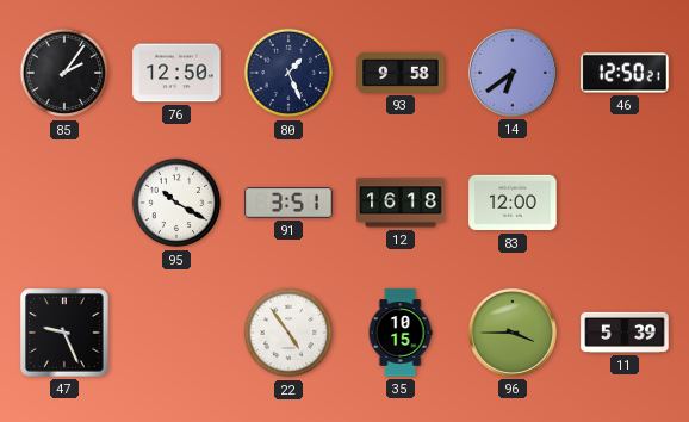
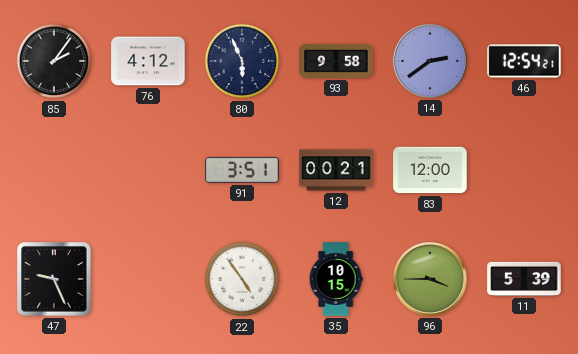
76: 12:50 -> 4:12 (148, 61)
80: 1:26 -> 5:56 (242, 61)
14: 6:39 -> 2:39 (431, 62)
46: 12:50 -> 12:54 (524, 61)
95: 10:20 -> none (176, 203)
12: 16:18 -> 00:21 (336, 170)
